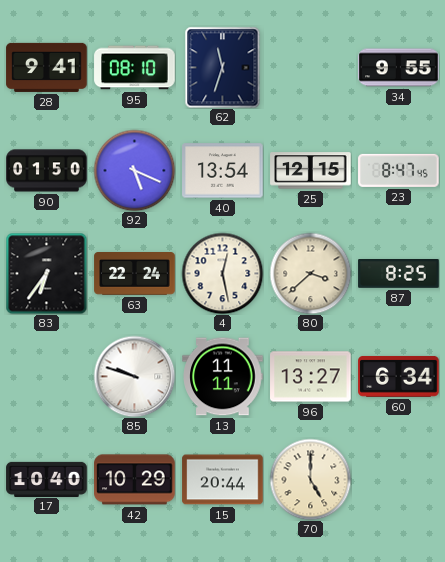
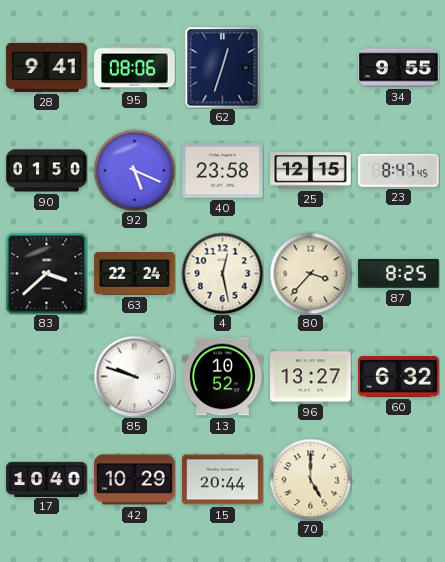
95: 08:10 -> 08:06 (135, 68)
62: 11:33 -> 12:33 (223, 67)
40: 13:54 -> 23:58 (223, 171)
83: 6:36 -> 3:38 (46, 273)
80: 3:38 -> 3:37 (310, 273)
13: 11:11 -> 10:52 (223, 377)
60: 6:34 -> 6:32 (399, 376)
